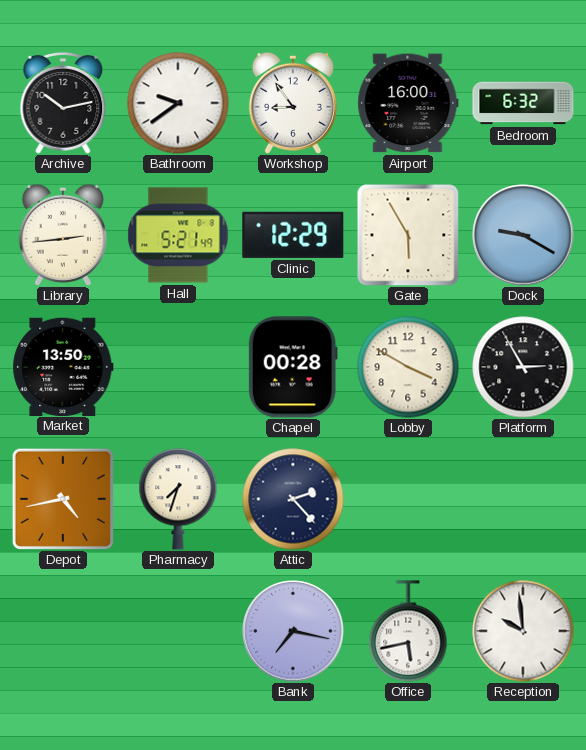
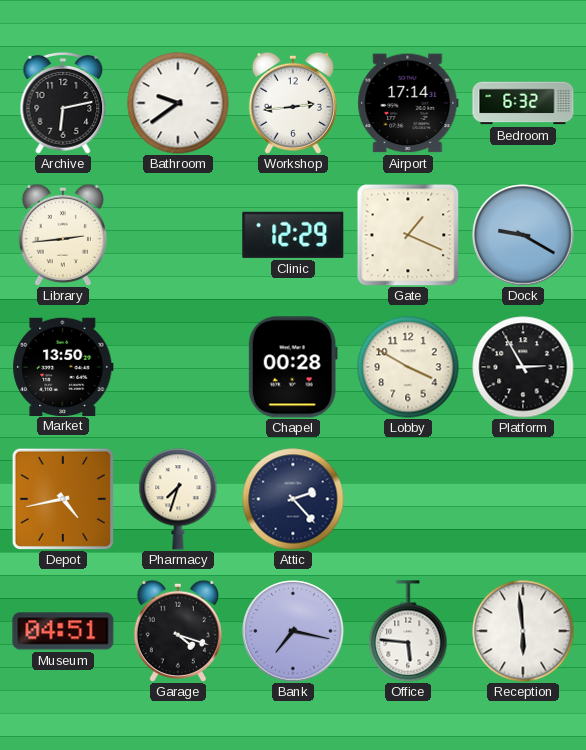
Archive: 10:13 -> 6:13 (63, 104)
Workshop: 8:54 -> 2:44 (293, 102)
Airport: 16:00 -> 17:14 (408, 103)
Hall: 5:21 -> none (178, 235)
Gate: 5:55 -> 1:19 (408, 235)
Museum: none -> 04:51 (63, 631)
Garage: none -> 4:18 (178, 630)
Office: 5:43 -> 5:46 (408, 631)
Reception: 9:59 -> 5:59 (523, 631)
